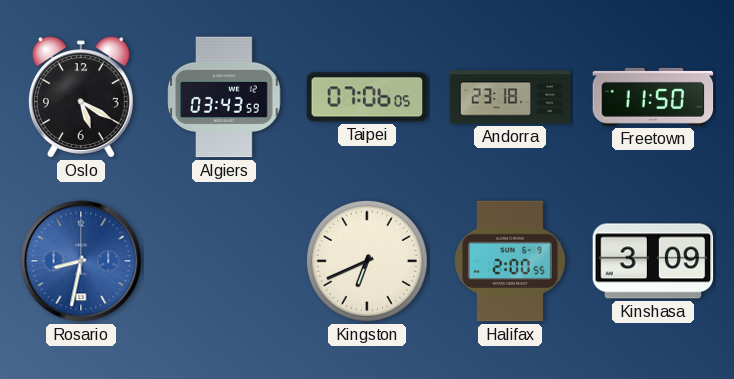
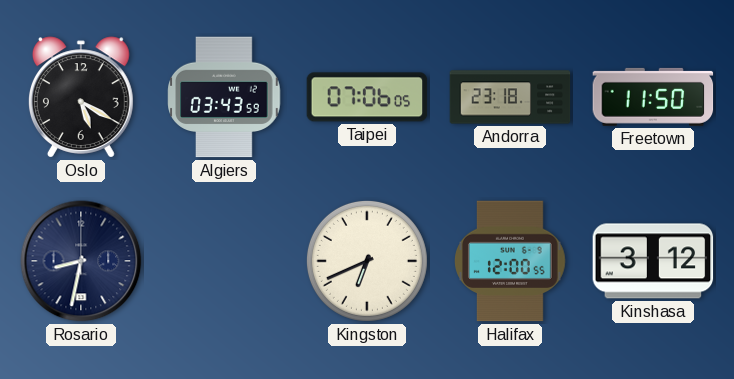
Rosario dial: blue -> navy (81, 261)
Halifax: 2:00 -> 12:00 (511, 261)
Kinshasa: 3:09 -> 3:12 (653, 261)
